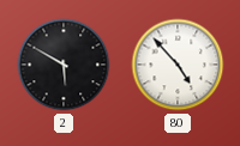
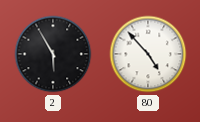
2: 5:50 -> 5:55 (53, 54)
